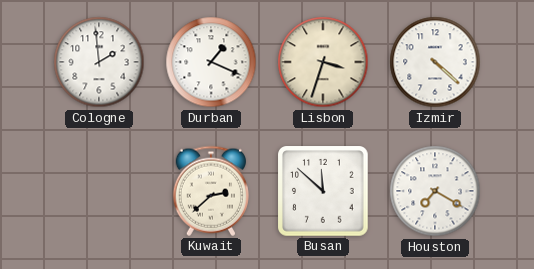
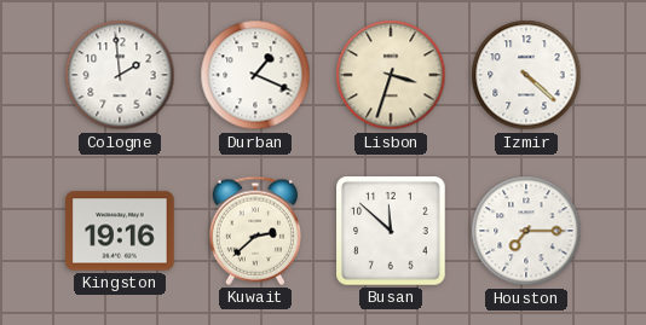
Kingston: none -> 19:16 (120, 231)
Houston: 7:20 -> 7:15 (526, 231)
